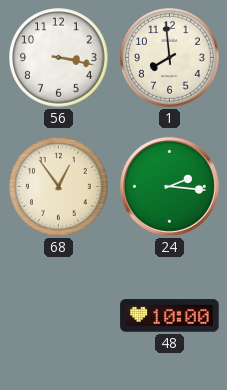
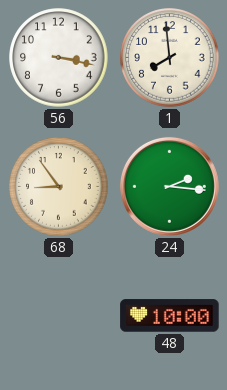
68: 12:54 -> 8:54 (59, 187)
